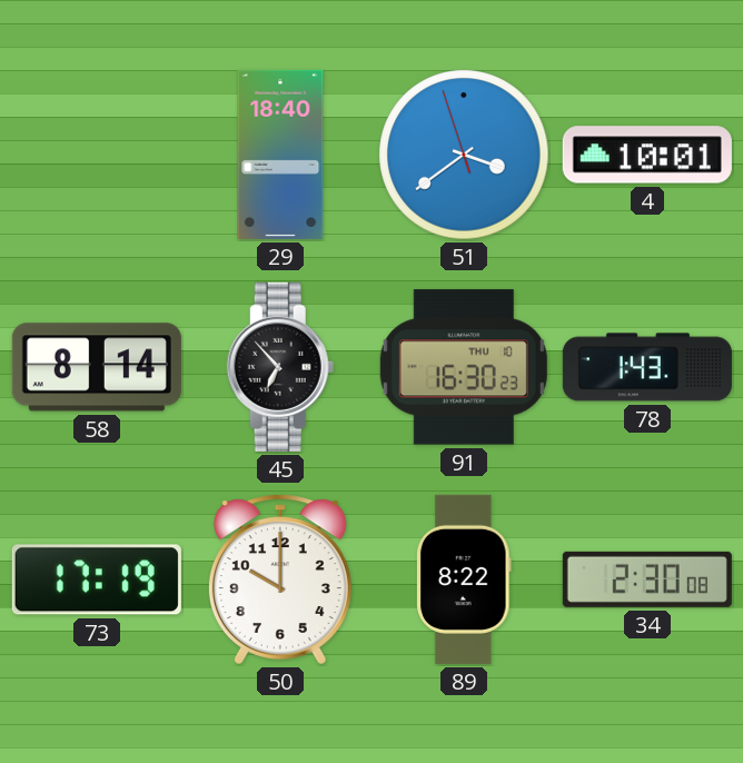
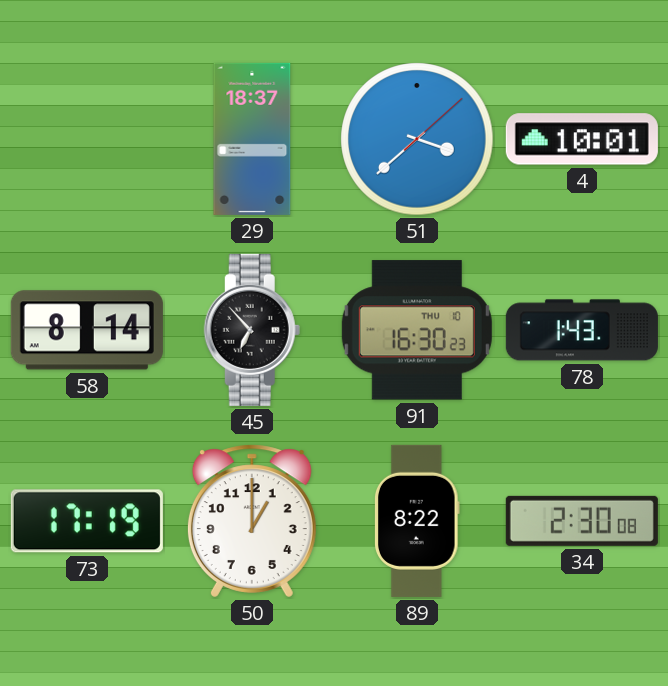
29: 18:40 -> 18:37 (252, 139)
51: 3:38:57 -> 3:38:08 (417, 139)
50: 10:00 -> 1:00 (252, 521)
